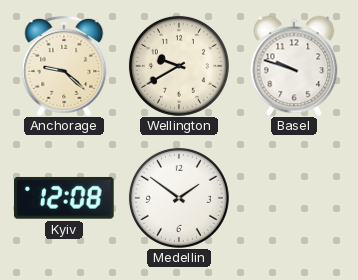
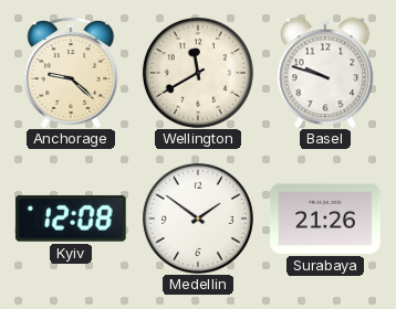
Wellington: 9:40 -> 11:40 (198, 73)
Surabaya: none -> 21:26 (325, 219)
